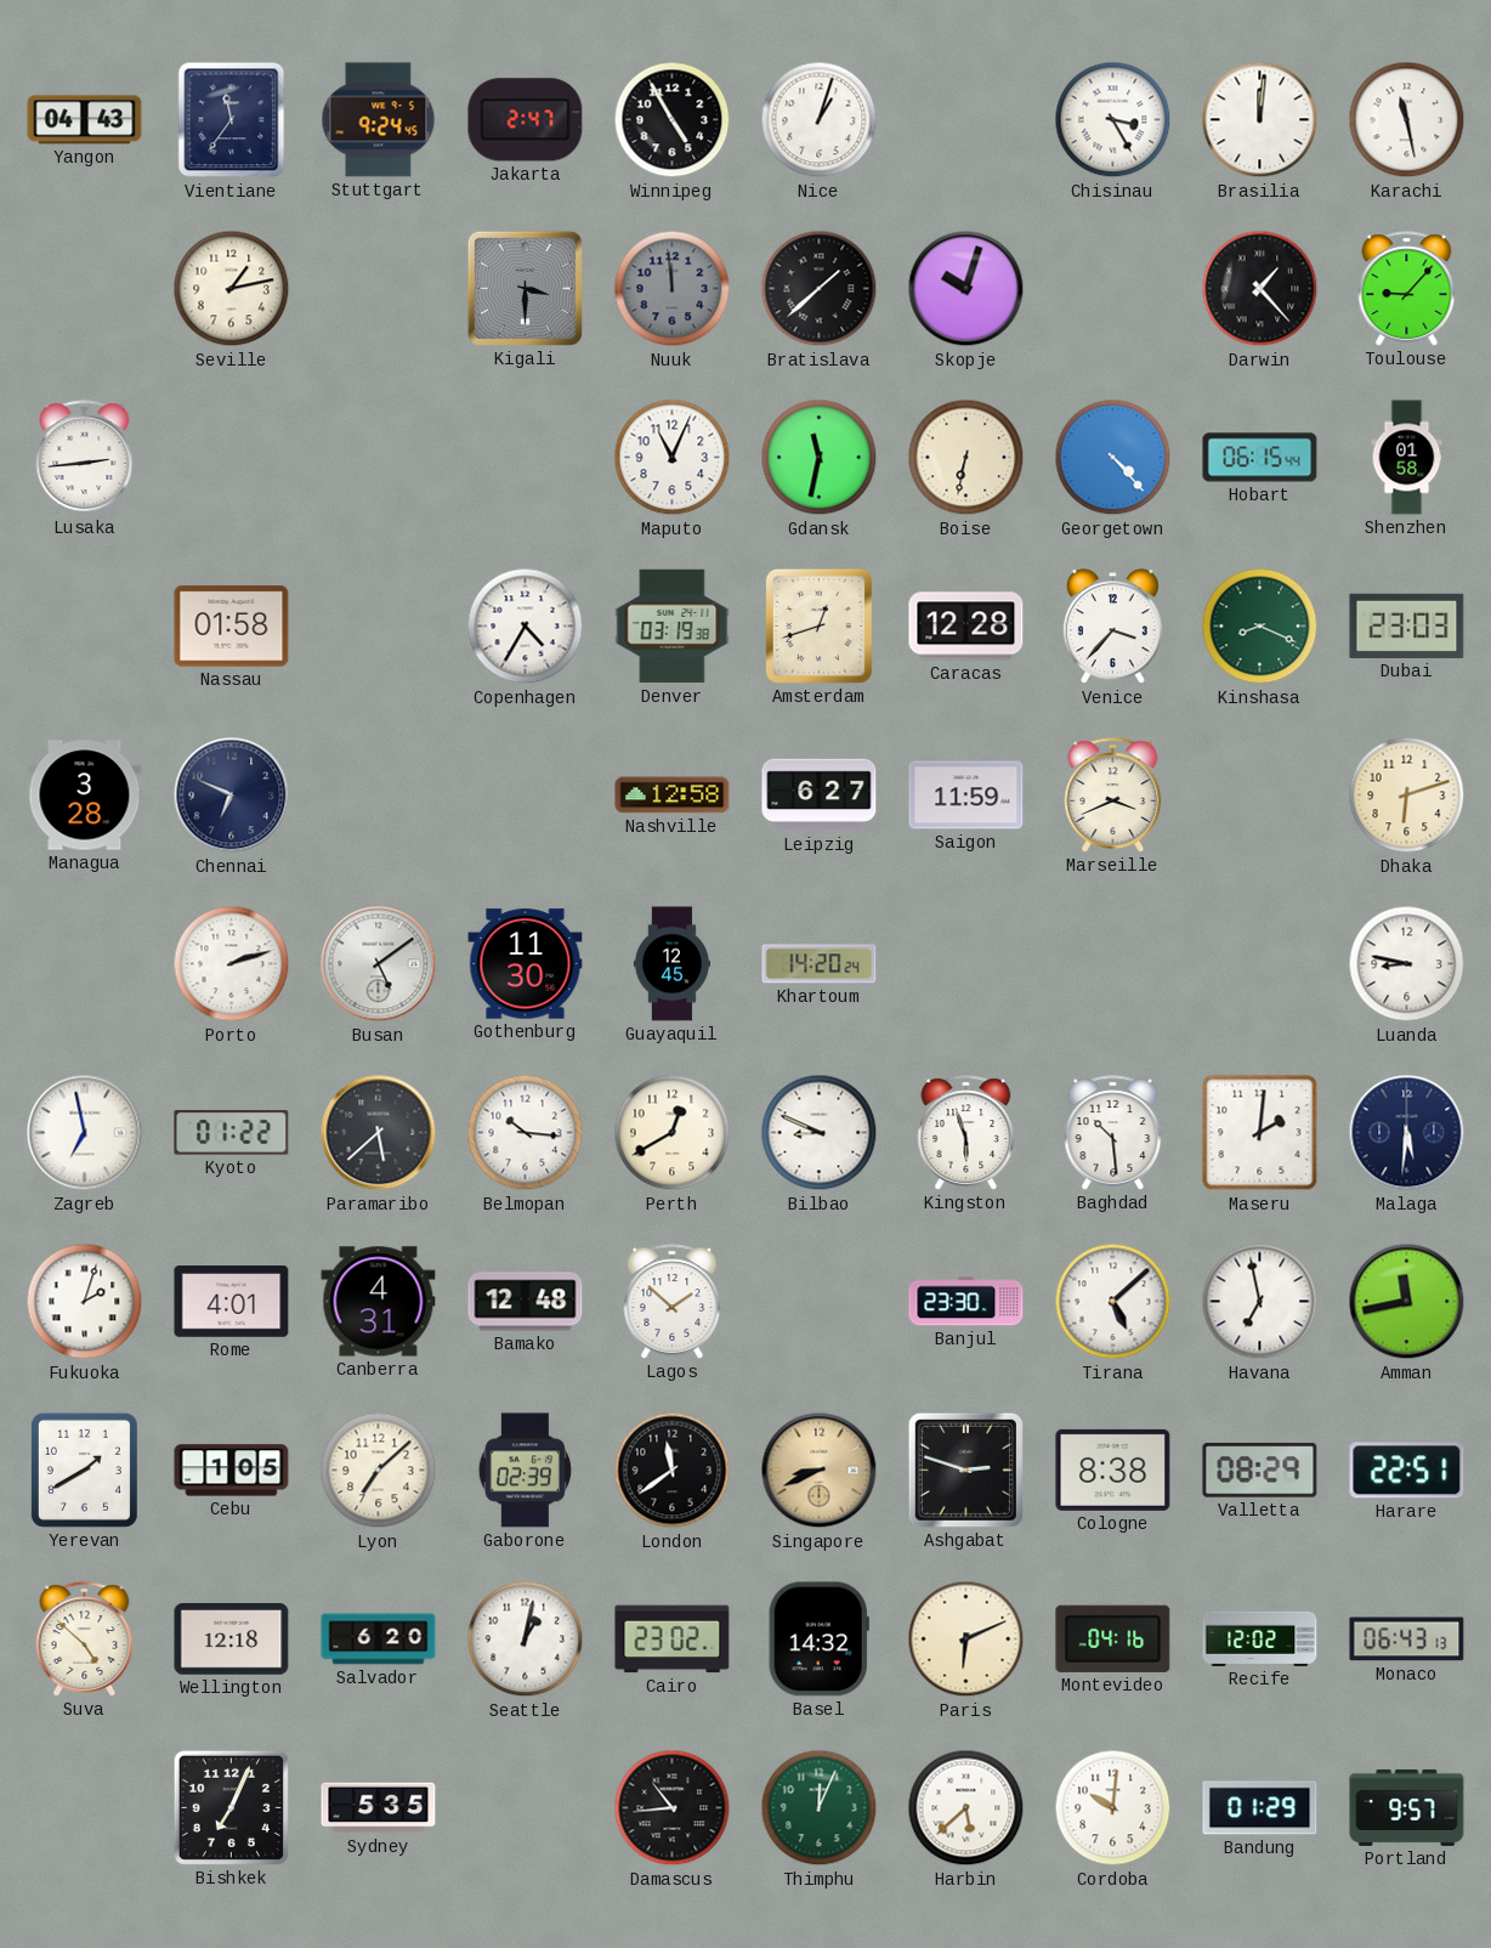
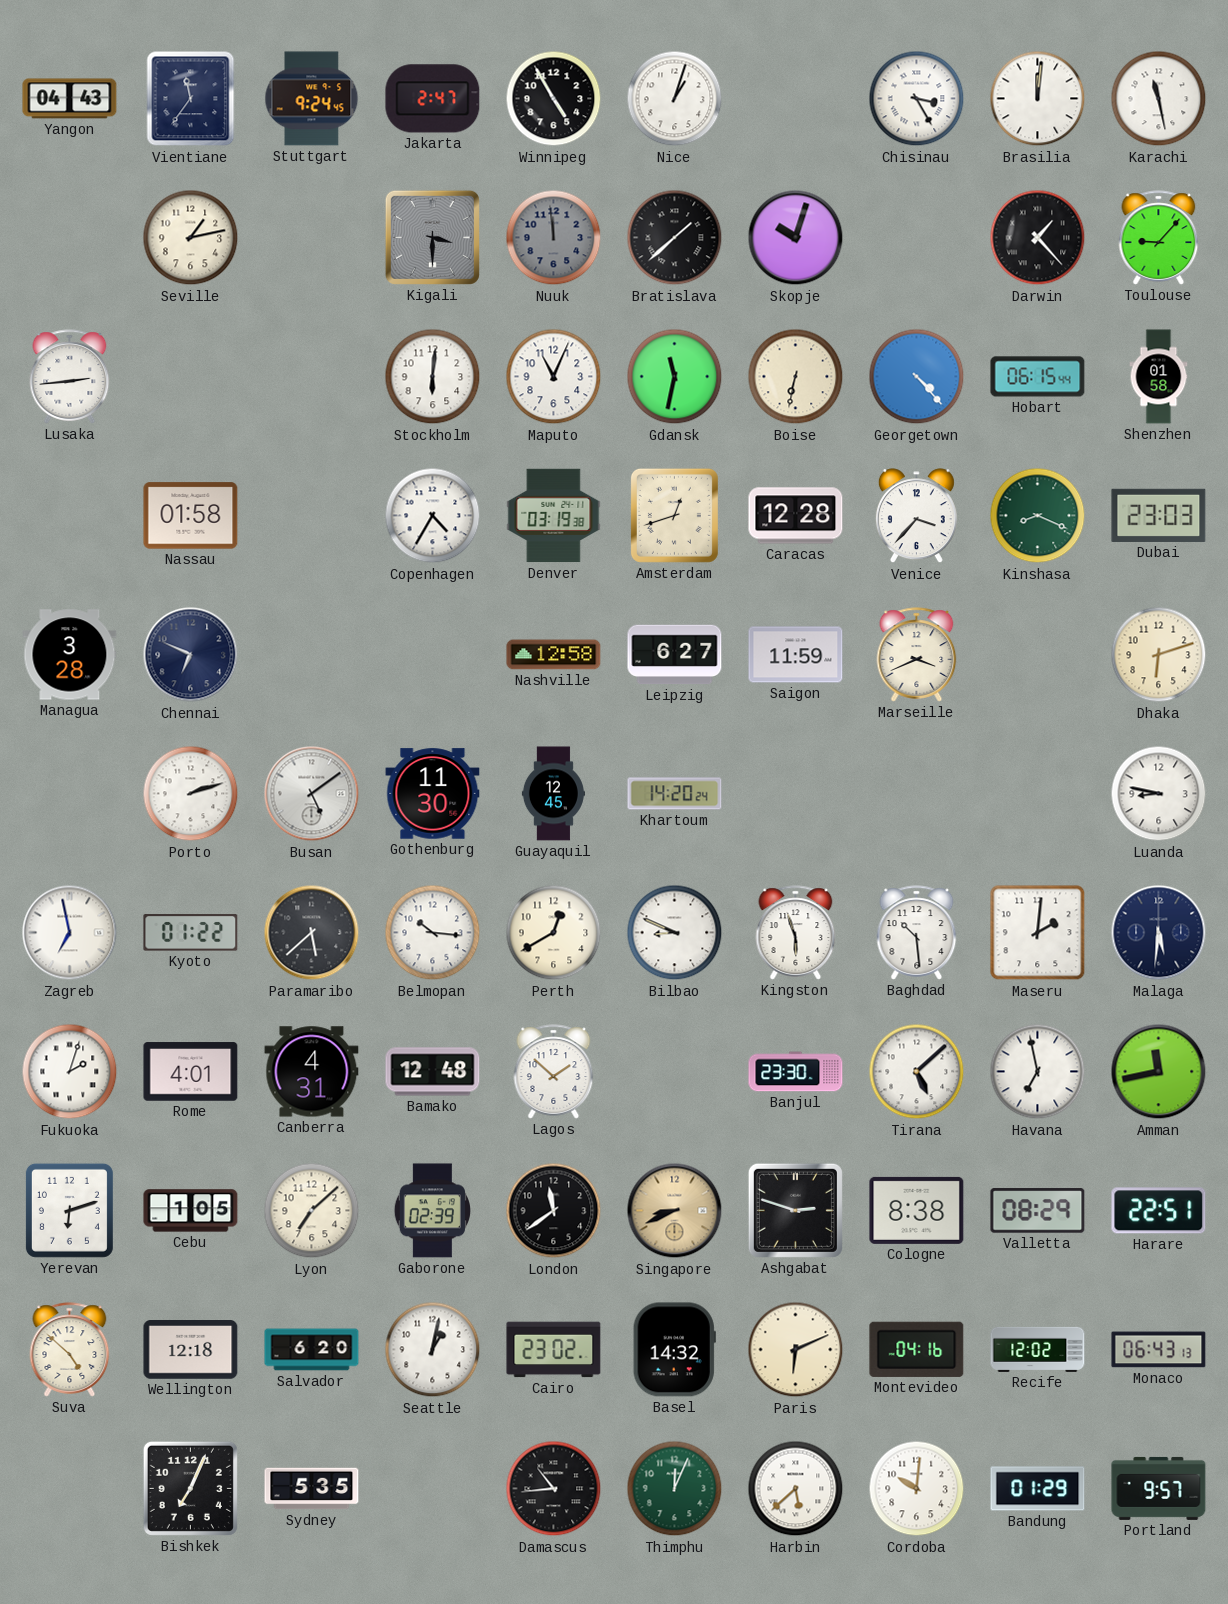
Stockholm: none -> 6:01 (433, 377)
Yerevan: 1:40 -> 6:12 (69, 1210)
